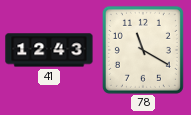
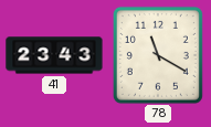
41: 12:43 -> 23:43 (54, 55)
